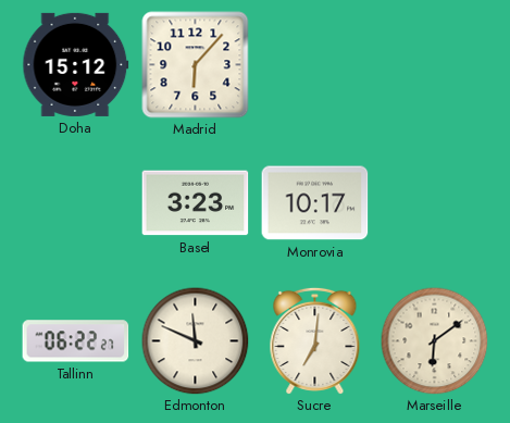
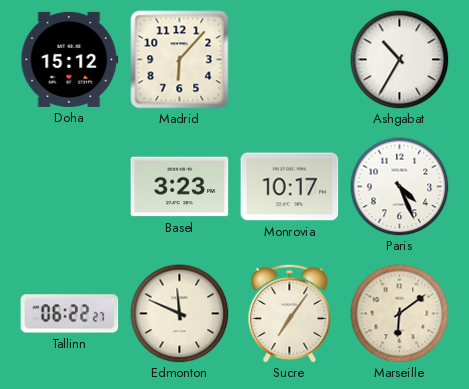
Ashgabat: none -> 10:35 (400, 60)
Paris: none -> 4:26 (400, 187)
Sucre: 7:01 -> 7:06 (290, 313)
